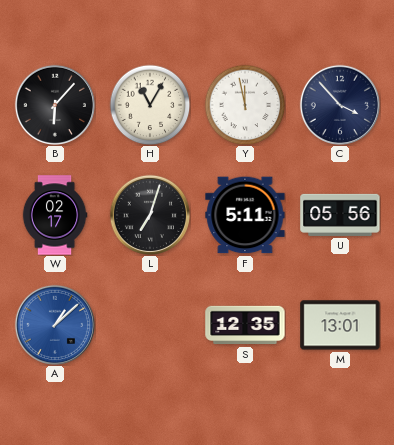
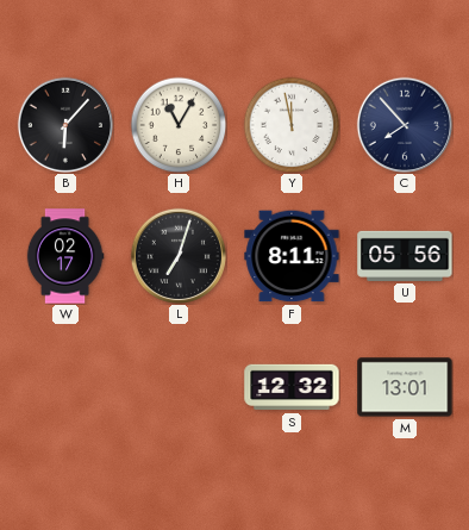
C: 3:53 -> 7:53 (404, 124)
F: 5:11 -> 8:11 (292, 256)
A: 1:08 -> none (54, 324)
S: 12:35 -> 12:32 (292, 387)
